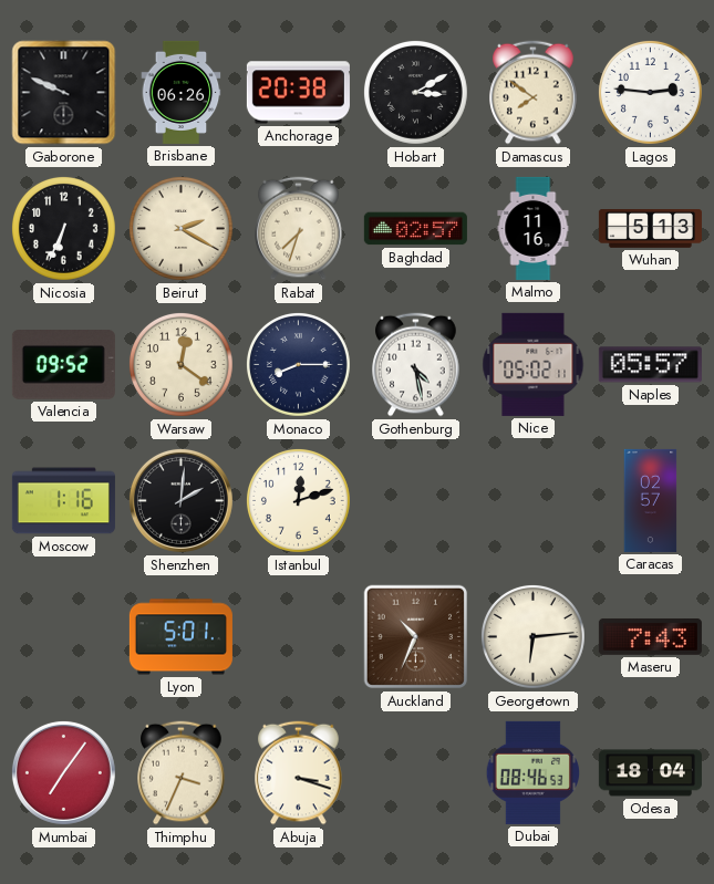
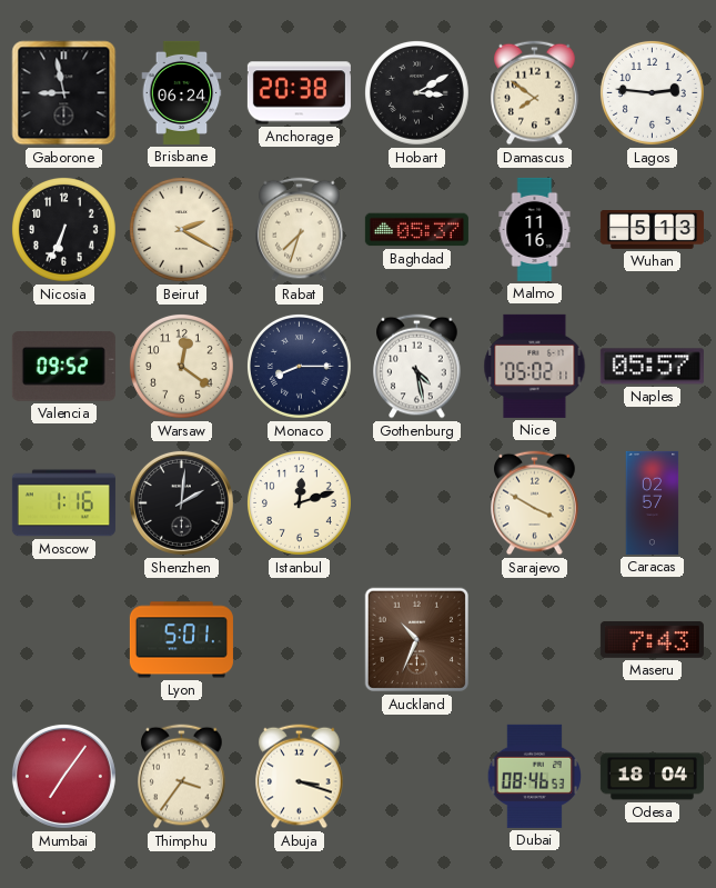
Gaborone: 9:49 -> 8:58 (64, 93)
Brisbane: 06:26 -> 06:24 (182, 92)
Baghdad: 02:57 -> 05:37 (416, 230)
Sarajevo: none -> 3:50 (535, 503)
Georgetown: 6:14 -> none (532, 636)
Thimphu: 3:34 -> 3:36 (182, 777)
